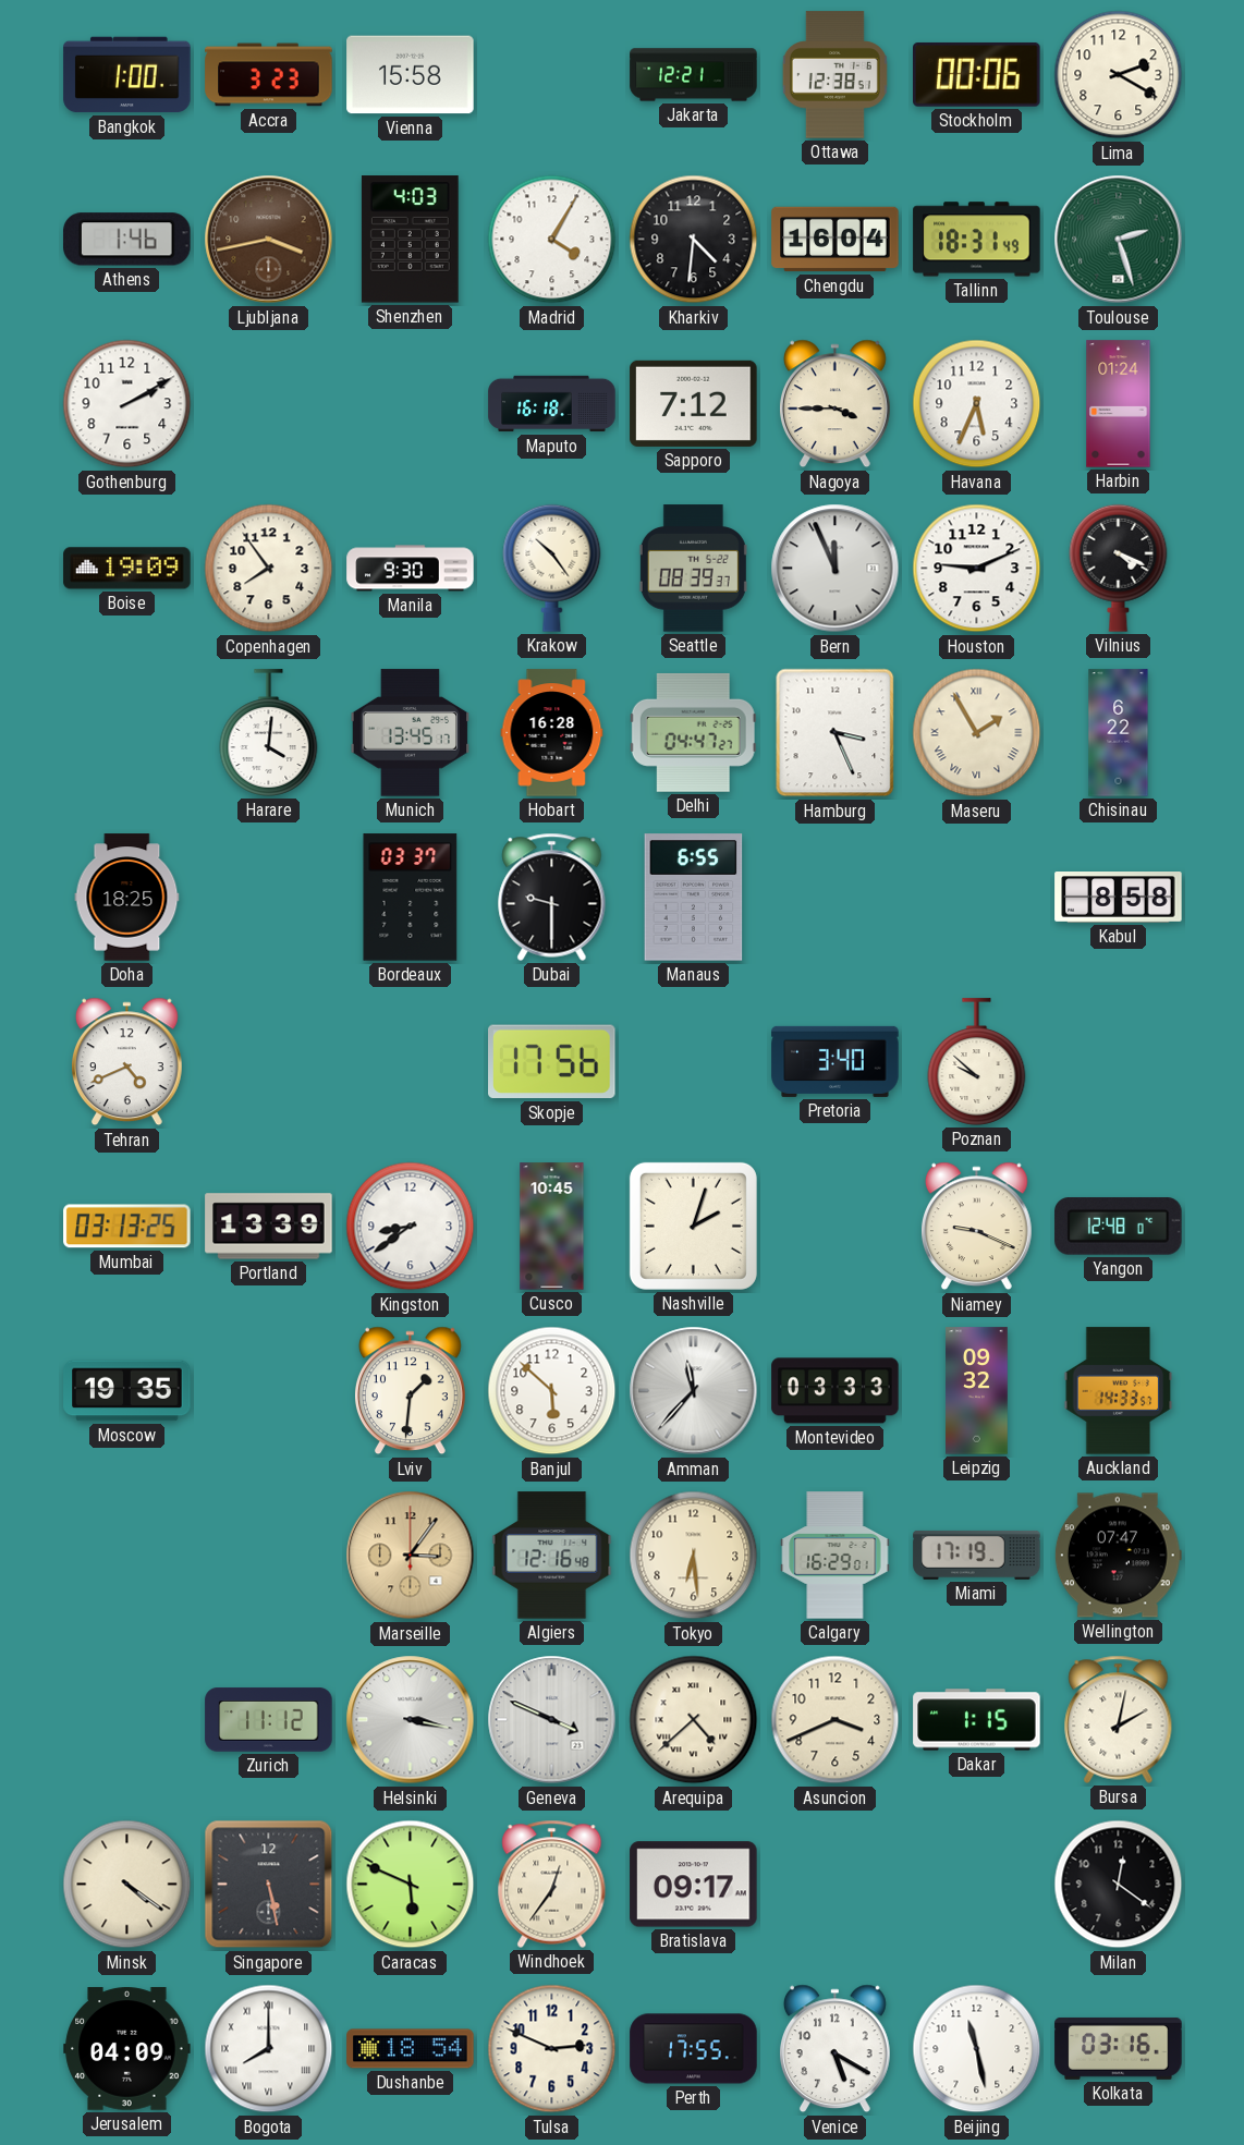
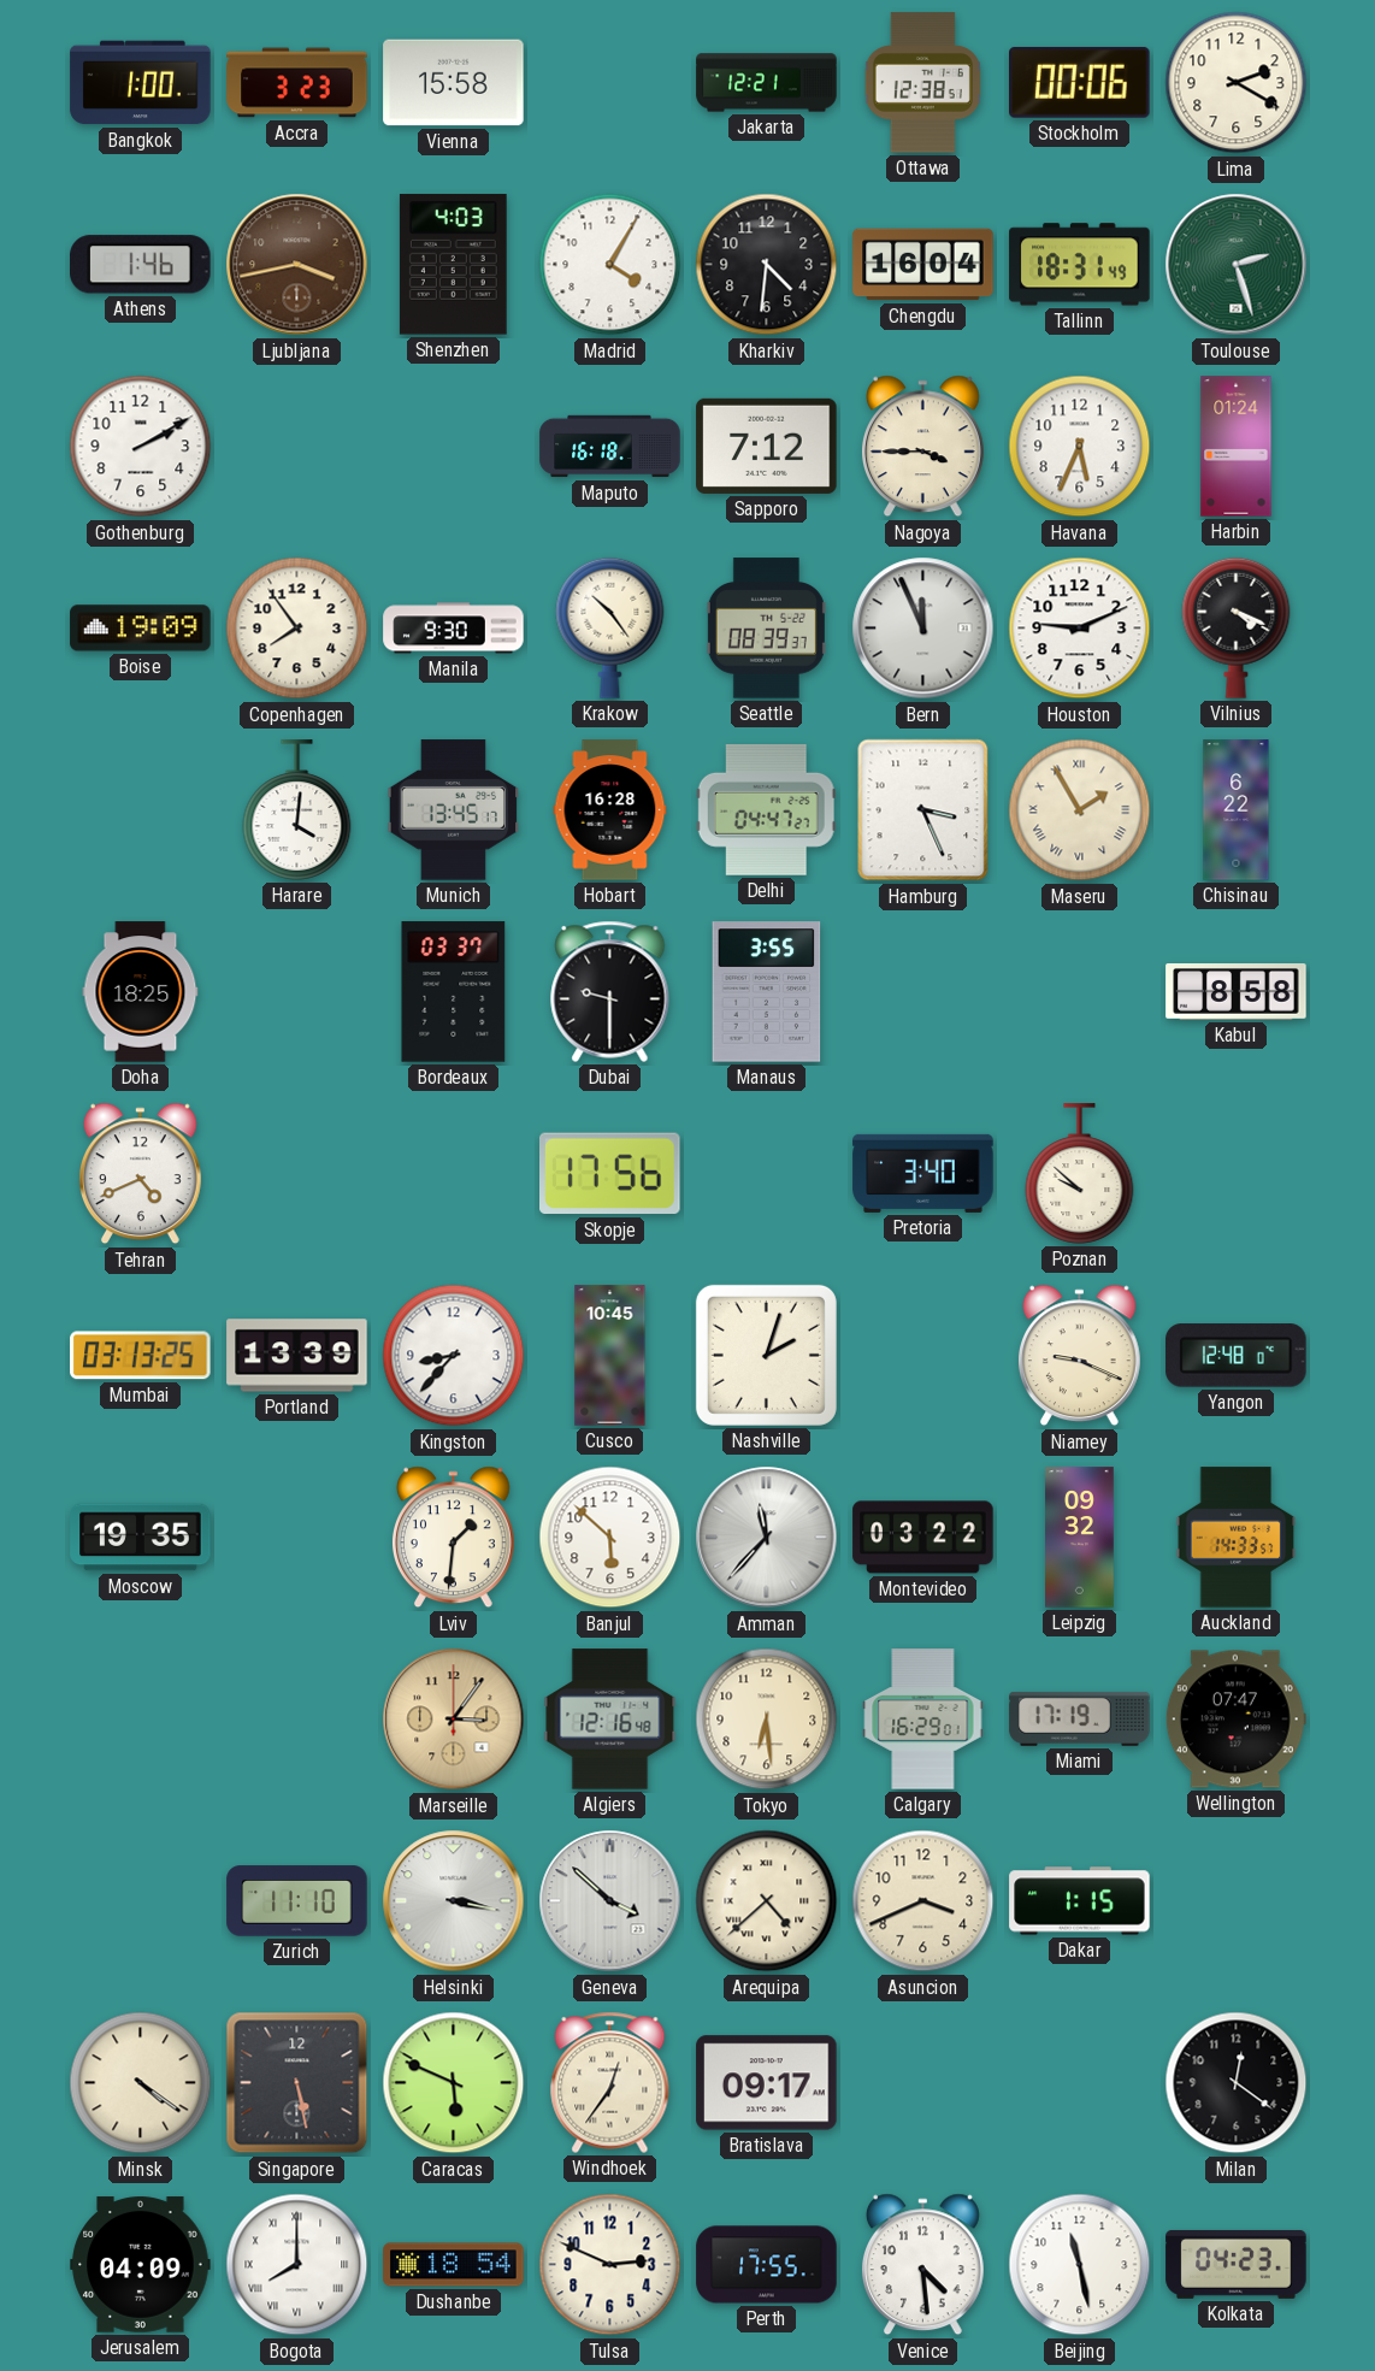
Manaus: 6:55 -> 3:55 (767, 992)
Kingston: 8:39 -> 8:37 (454, 1356)
Montevideo: 03:33 -> 03:22 (923, 1538)
Zurich: 11:12 -> 11:10 (297, 1901)
Geneva: 3:49 -> 3:52 (610, 1901)
Bursa: 2:02 -> none (1119, 1719)
Venice: 5:20 -> 4:29 (922, 2265)
Kolkata: 03:16 -> 04:23 (1237, 2264)
